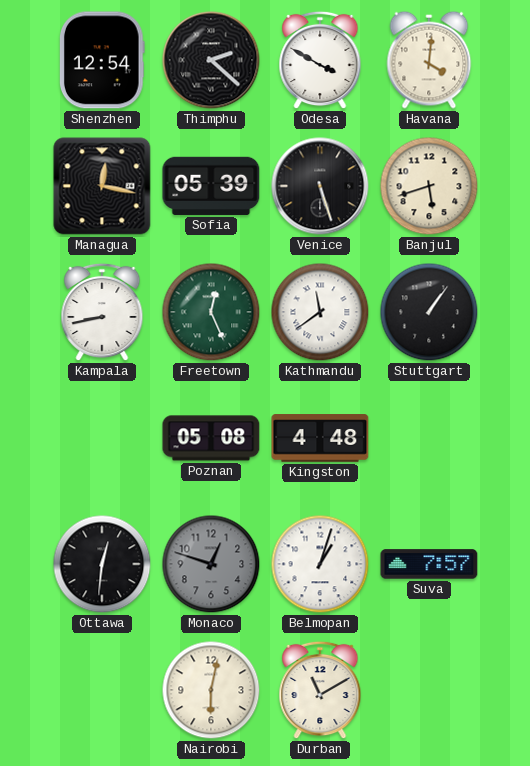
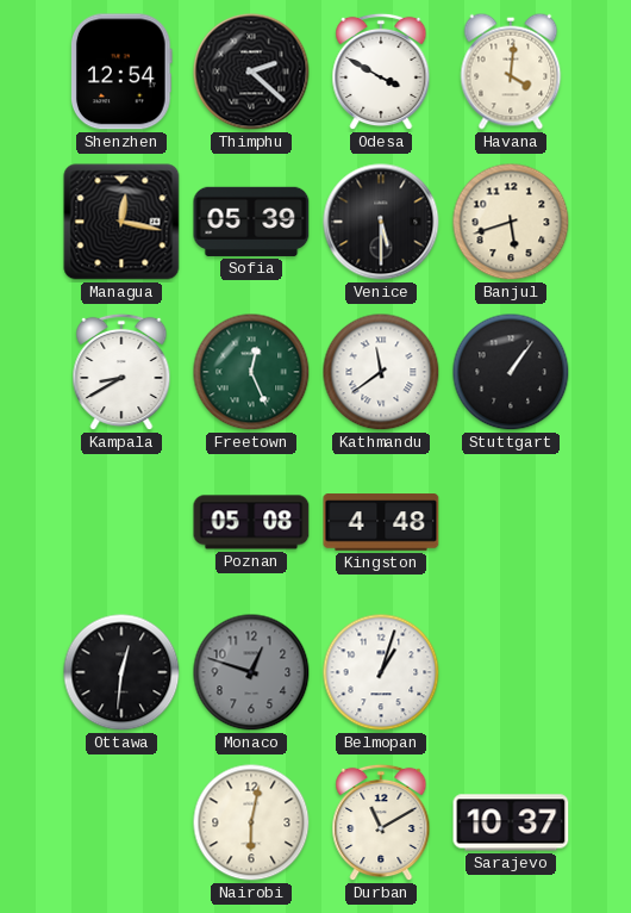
Venice: 5:27 -> 5:30 (381, 222)
Kampala: 8:43 -> 8:40 (121, 372)
Suva: 7:57 -> none (429, 564)
Sarajevo: none -> 10:37 (511, 822)
